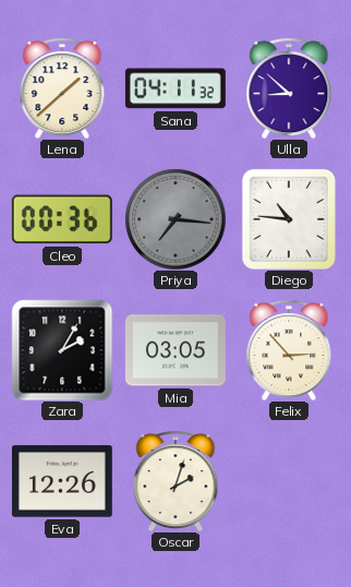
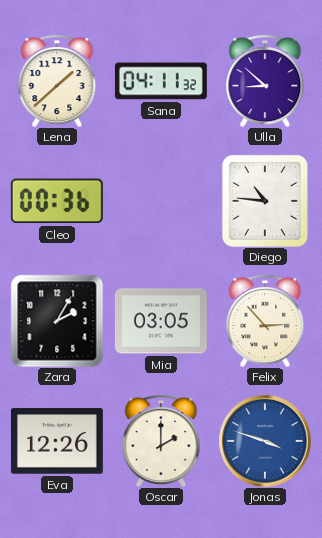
Priya: 7:16 -> none (175, 219)
Oscar: 2:03 -> 2:00 (161, 441)
Jonas: none -> 3:48 (265, 441)
